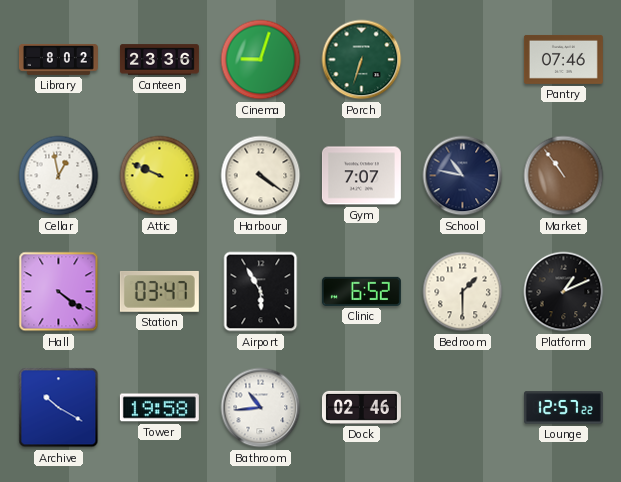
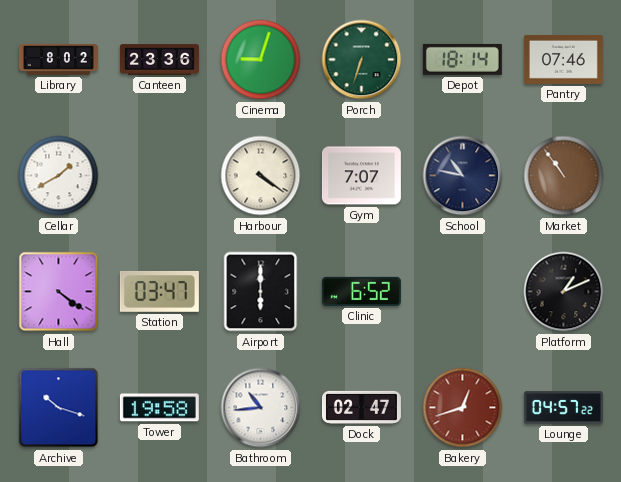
Depot: none -> 18:14 (462, 59)
Cellar: 12:58 -> 1:40 (59, 176)
Attic: 9:49 -> none (160, 176)
Airport: 5:55 -> 6:00 (261, 292)
Bedroom: 1:30 -> none (463, 292)
Archive: 10:20 -> 10:18 (59, 408)
Dock: 02:46 -> 02:47 (361, 407)
Bakery: none -> 12:42 (463, 408)
Lounge: 12:57 -> 04:57 (563, 408)
